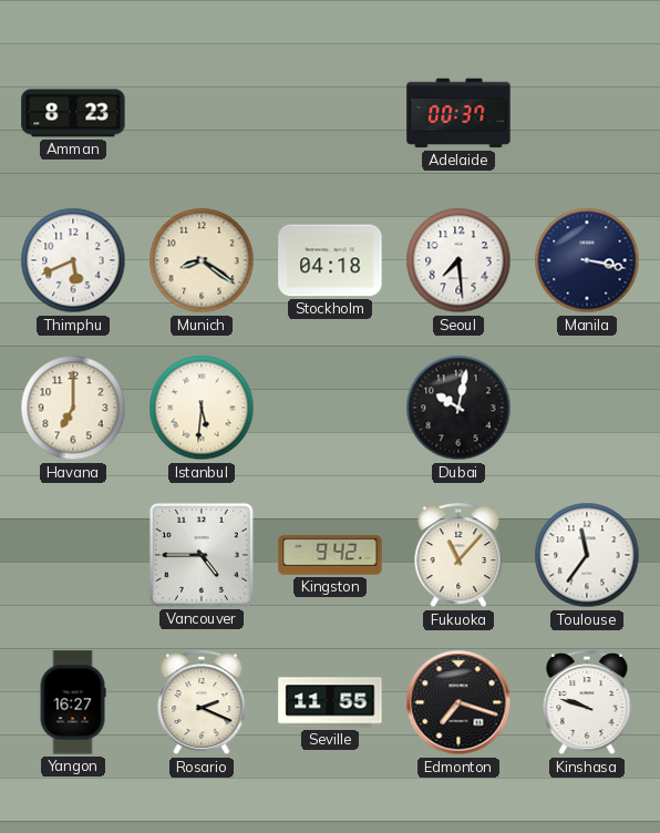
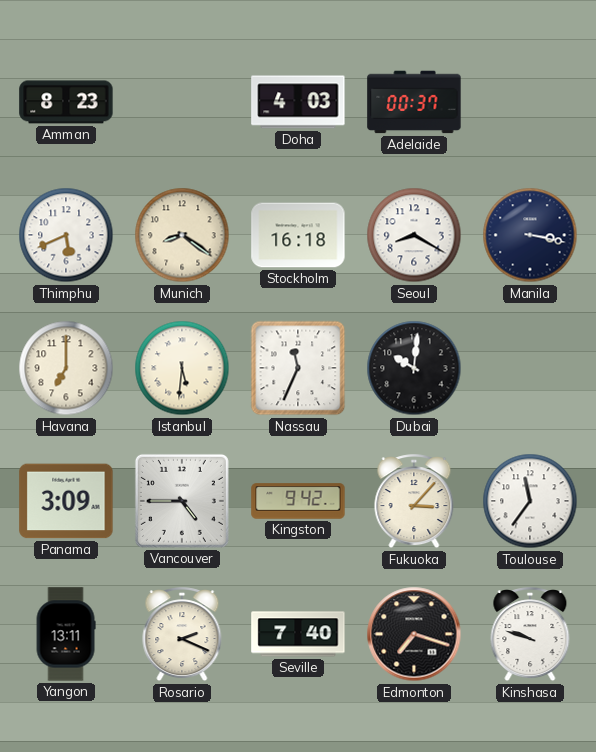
Doha: none -> 4:03 (298, 102)
Stockholm: 04:18 -> 16:18 (298, 235)
Seoul: 7:29 -> 8:20 (414, 235)
Nassau: none -> 11:34 (298, 368)
Dubai: 10:02 -> 10:01 (414, 368)
Panama: none -> 3:09 (66, 501)
Fukuoka: 11:07 -> 3:07 (414, 502)
Yangon: 16:27 -> 13:11 (66, 634)
Seville: 11:55 -> 7:40 (298, 634)
